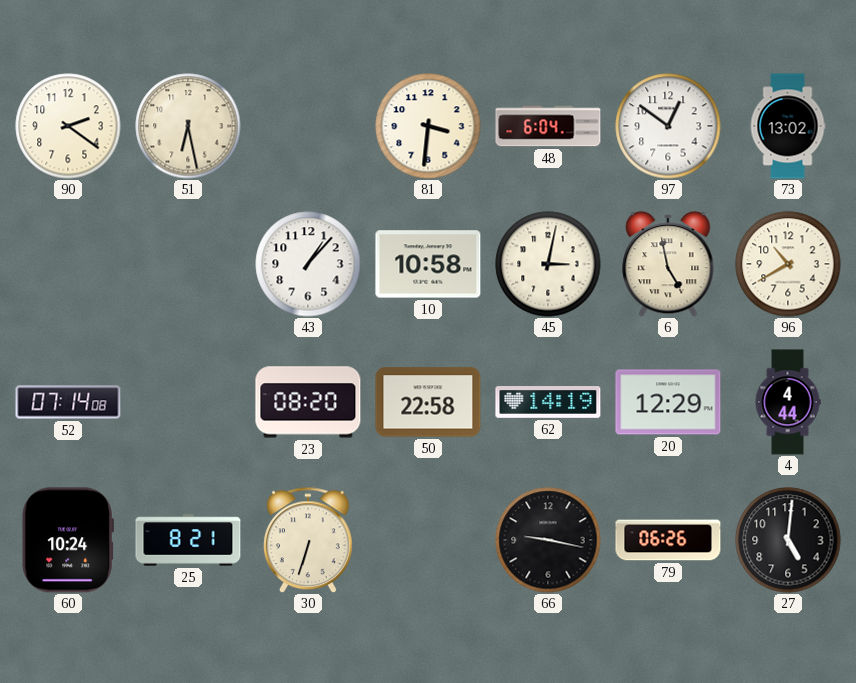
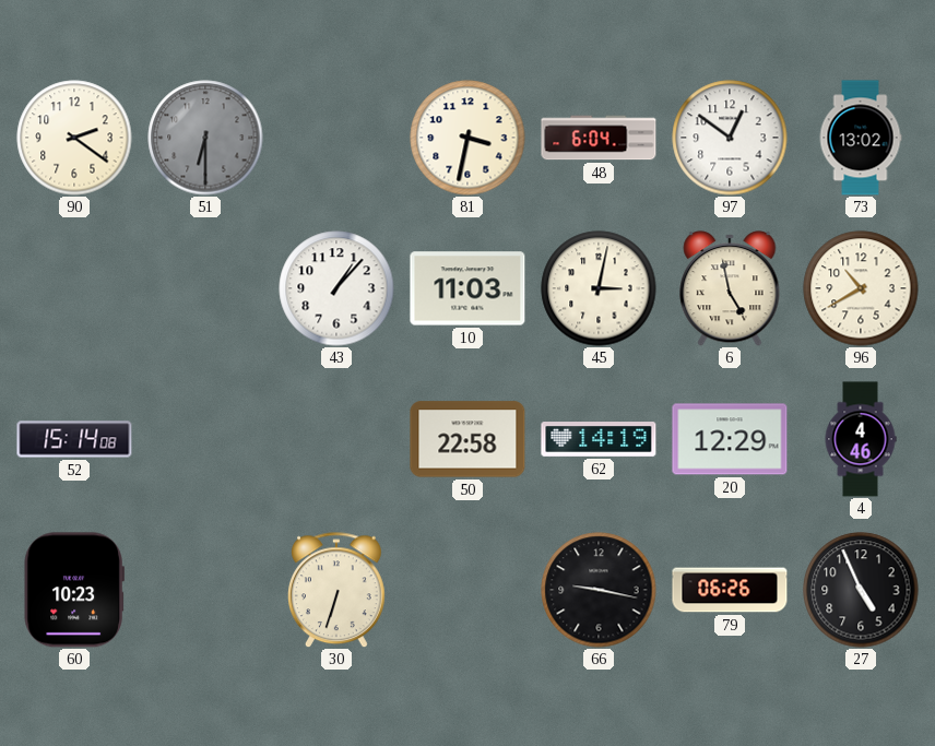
51: 6:28 -> 6:30 (205, 138)
51 dial: cream -> grey (205, 138)
81: 3:31 -> 3:32 (467, 138)
10: 10:58 -> 11:03 (467, 288)
52: 07:14 -> 15:14 (74, 439)
23: 08:20 -> none (308, 402)
4: 4:44 -> 4:46 (861, 439)
60: 10:24 -> 10:23 (74, 590)
25: 8:21 -> none (188, 540)
27: 5:01 -> 4:56 (861, 590)
